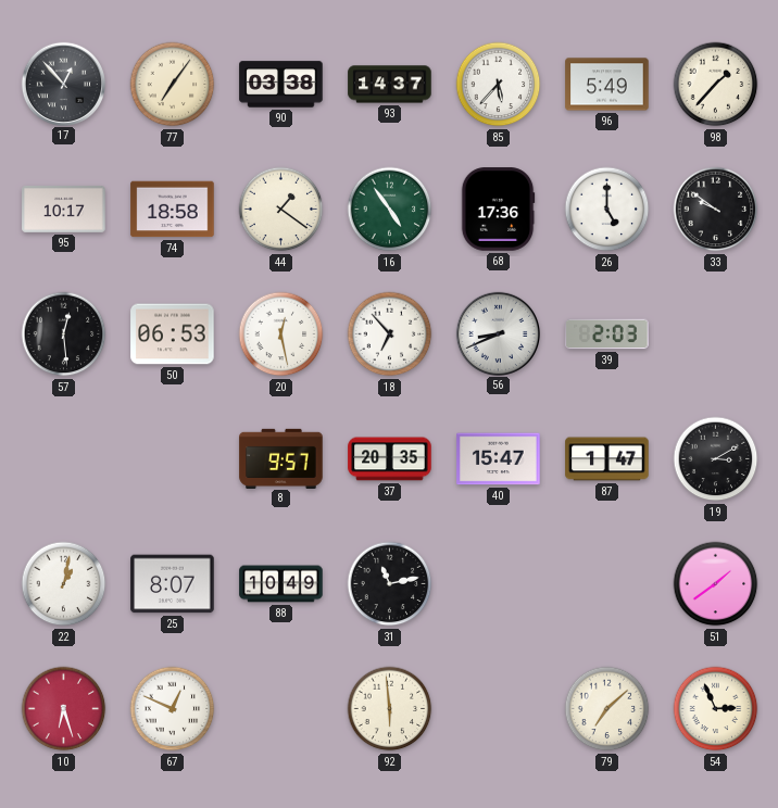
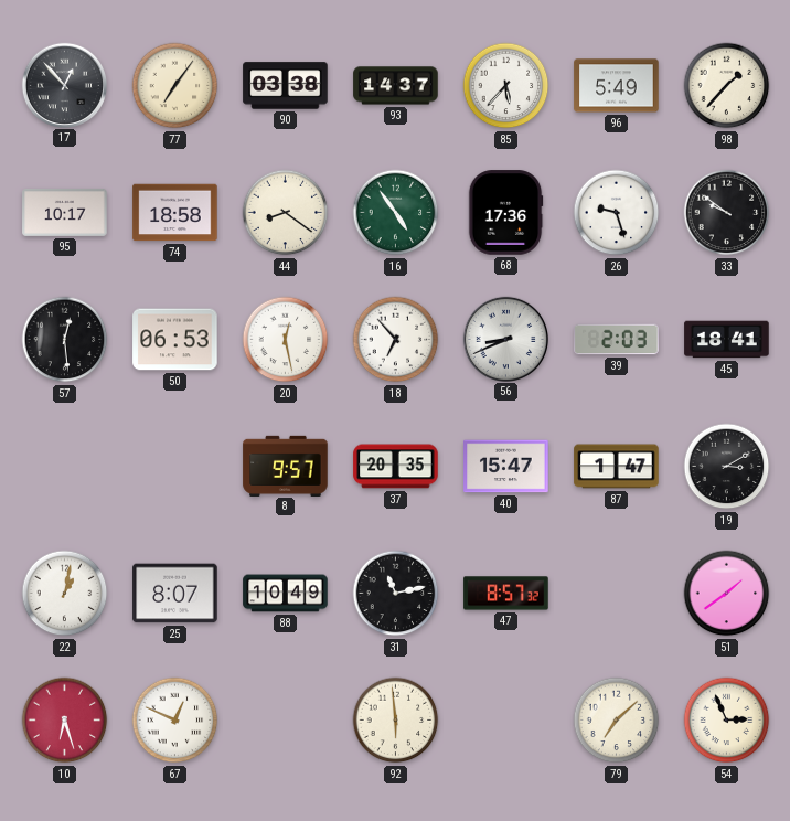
44: 1:21 -> 8:21 (286, 213)
26: 5:00 -> 9:27 (617, 213)
45: none -> 18:41 (727, 340)
47: none -> 8:57 (506, 594)
